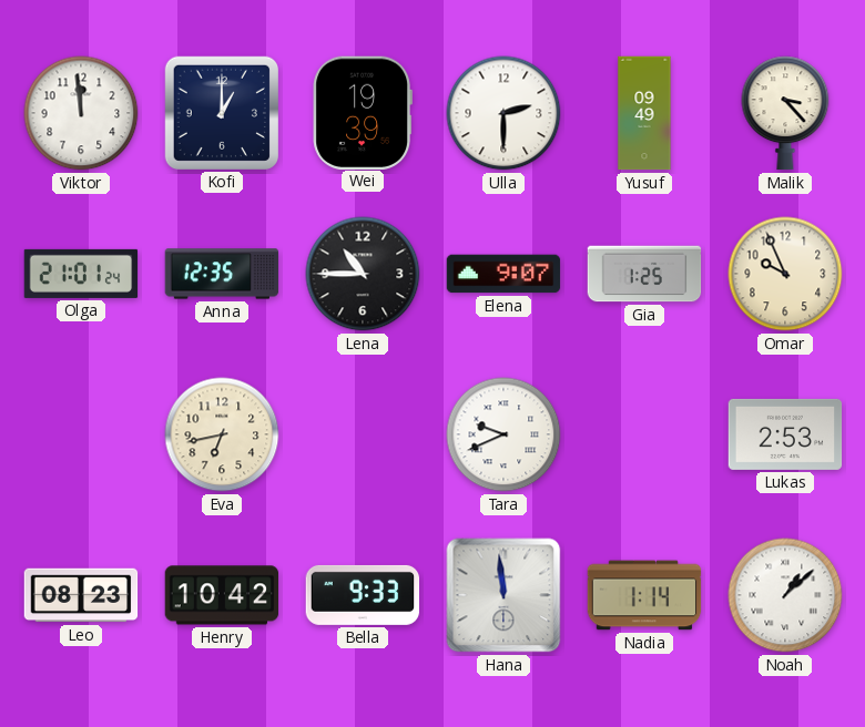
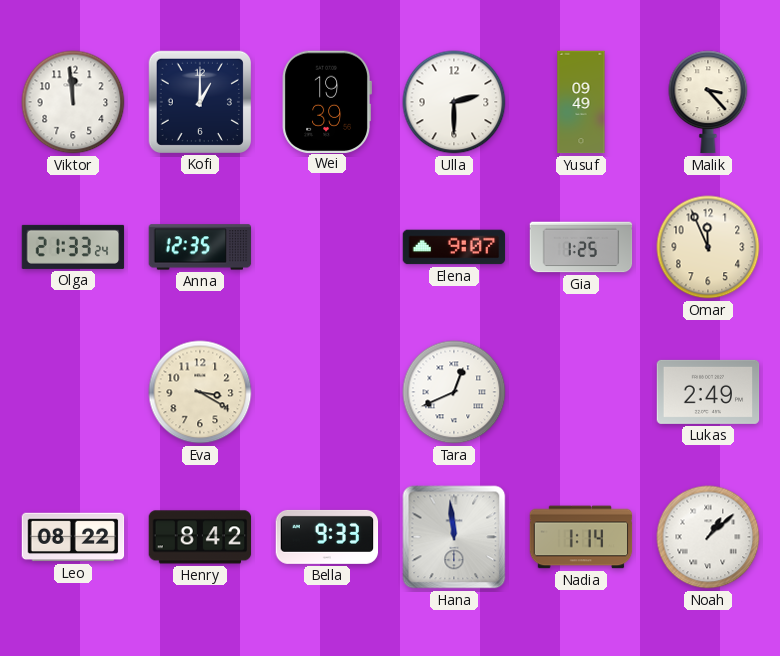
Olga: 21:01 -> 21:33 (73, 247)
Lena: 10:45 -> none (363, 274)
Omar: 9:56 -> 11:56 (708, 247)
Eva: 6:43 -> 3:20 (200, 392)
Tara: 9:41 -> 12:41 (454, 392)
Lukas: 2:53 -> 2:49 (708, 392)
Leo: 08:23 -> 08:22 (73, 537)
Henry: 10:42 -> 8:42 (200, 537)
